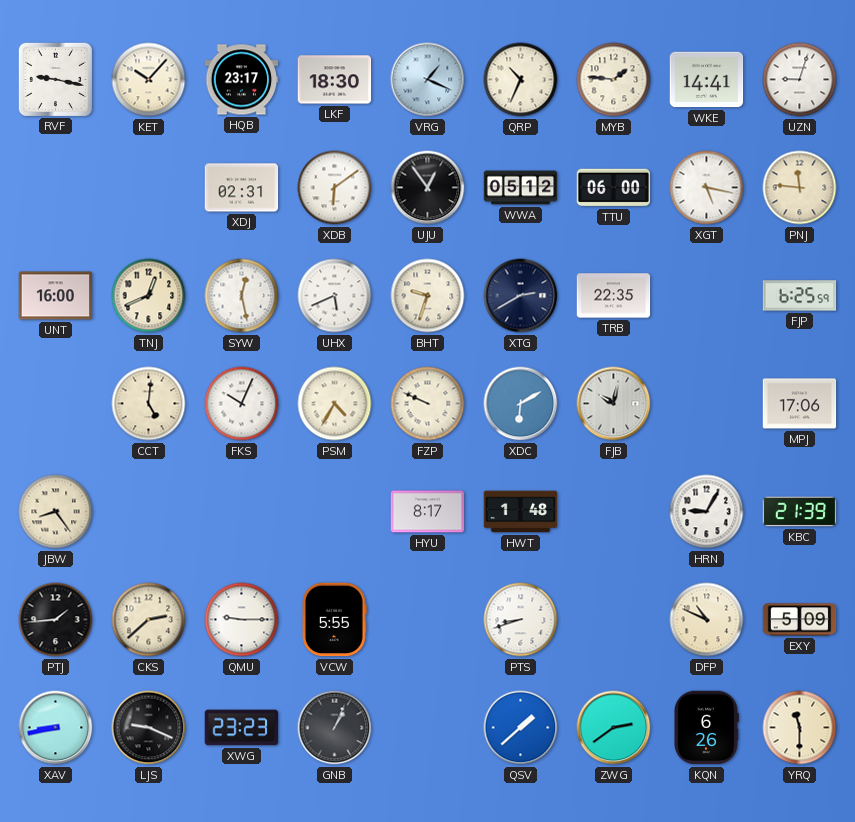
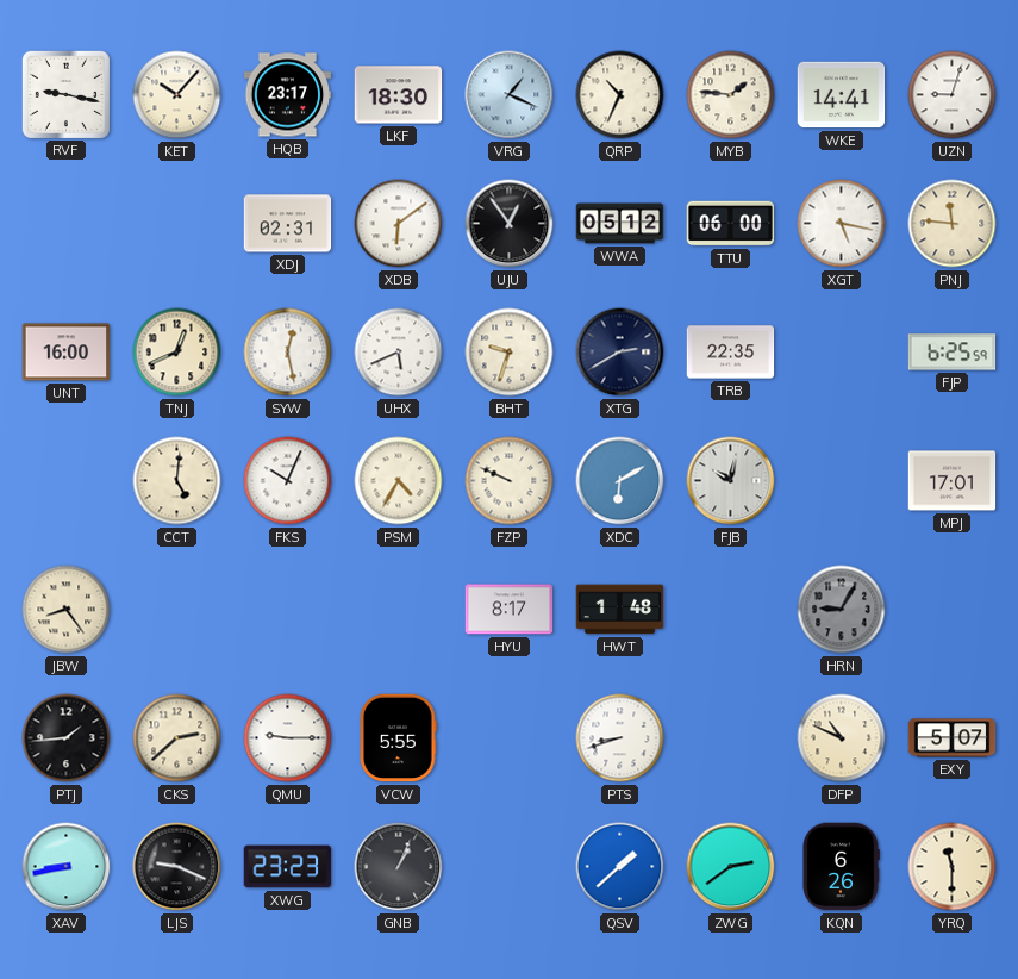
MPJ: 17:06 -> 17:01 (953, 481)
HRN dial: white -> grey (842, 610)
KBC: 21:39 -> none (800, 512)
EXY: 5:09 -> 5:07 (953, 738)
